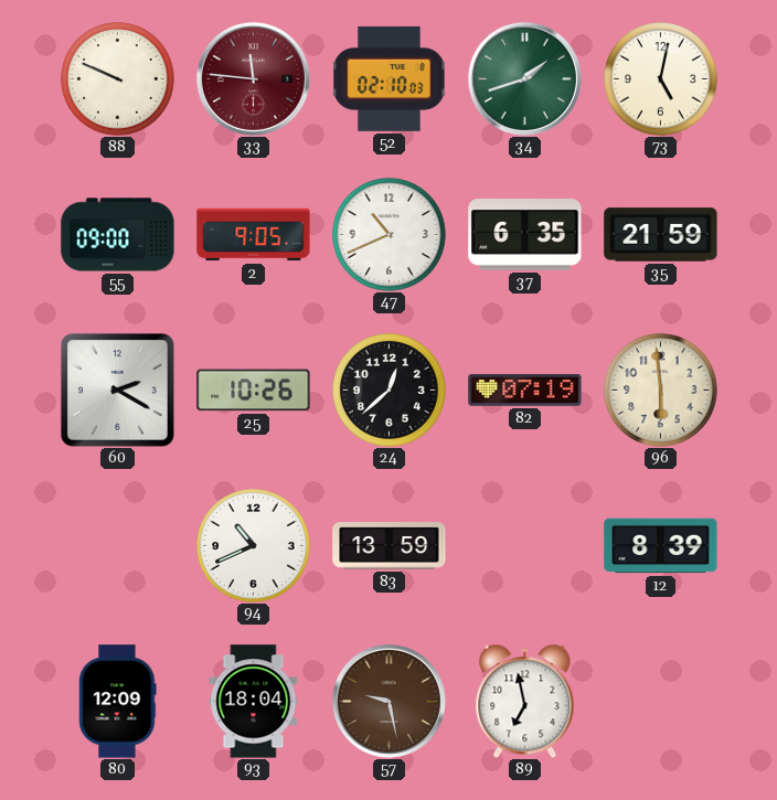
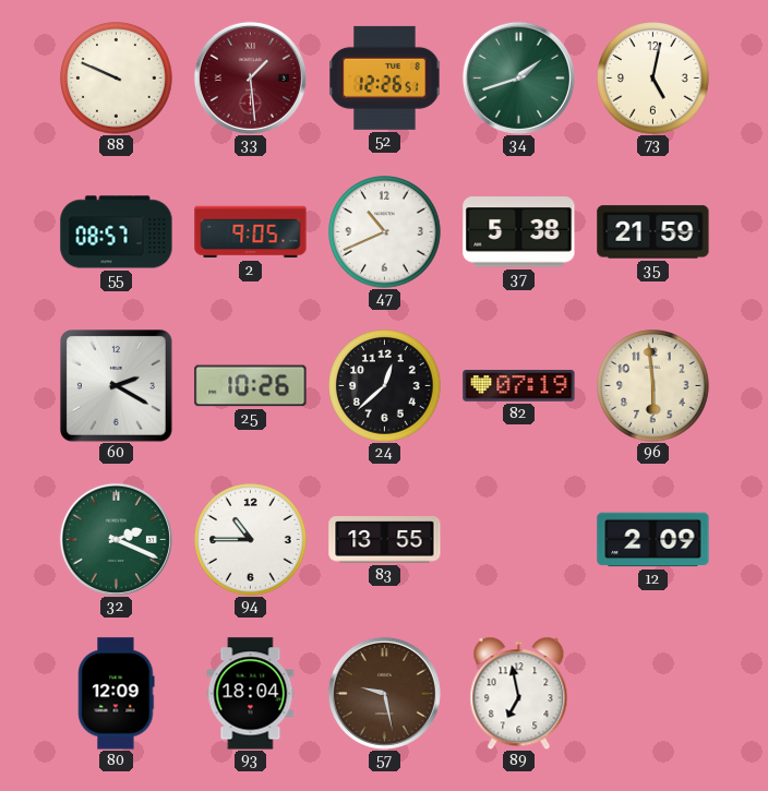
33: 11:46 -> 1:29 (250, 77)
52: 02:10 -> 12:26 (385, 77)
55: 09:00 -> 08:57 (117, 232)
37: 6:35 -> 5:38 (519, 232)
32: none -> 2:19 (116, 539)
94: 10:41 -> 10:45 (251, 540)
83: 13:59 -> 13:55 (385, 540)
12: 8:39 -> 2:09 (653, 540)
